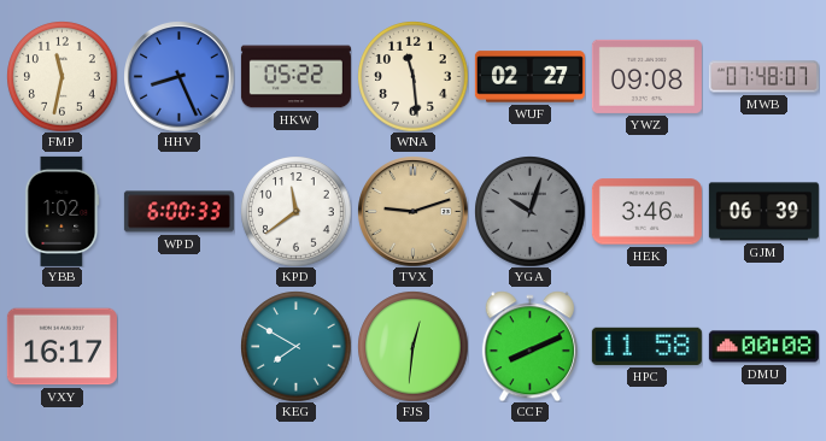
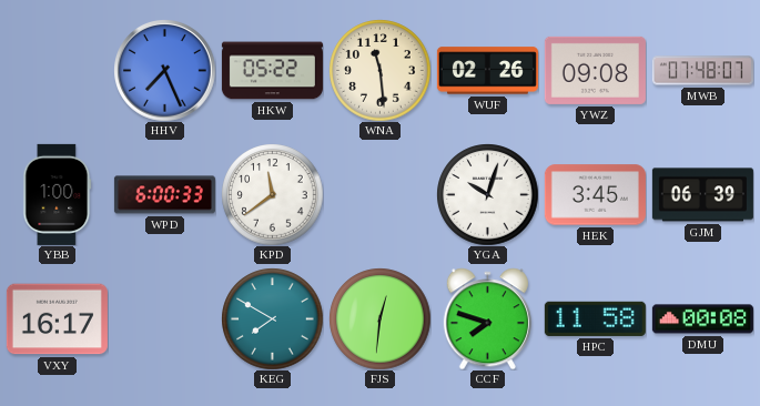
FMP: 11:32 -> none (61, 76)
HHV: 8:26 -> 7:26 (165, 71)
WUF: 02:27 -> 02:26 (487, 71)
YBB: 1:02 -> 1:00 (58, 194)
TVX: 9:12 -> none (414, 212)
YGA dial: grey -> white (487, 194)
HEK: 3:46 -> 3:45 (595, 195)
CCF: 8:11 -> 7:48 (487, 318)
